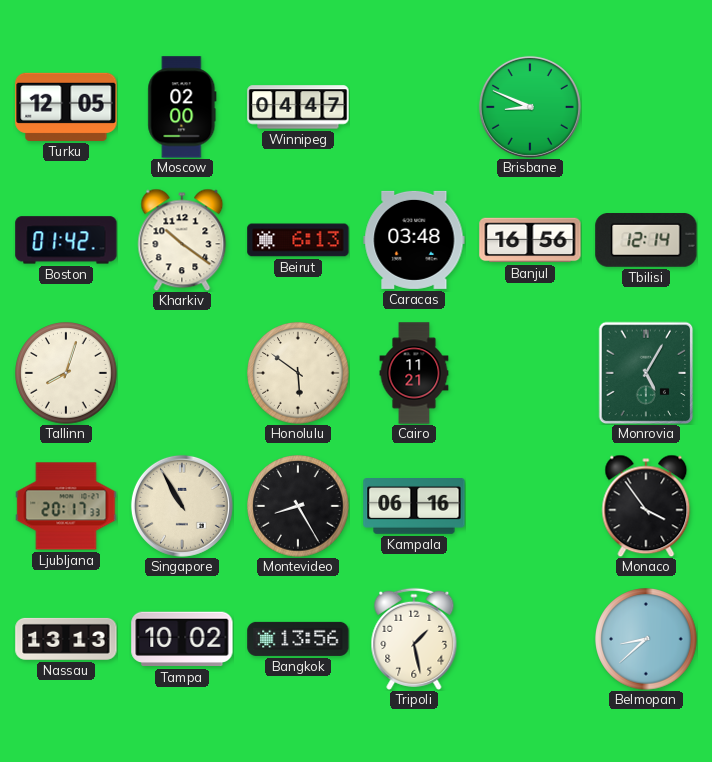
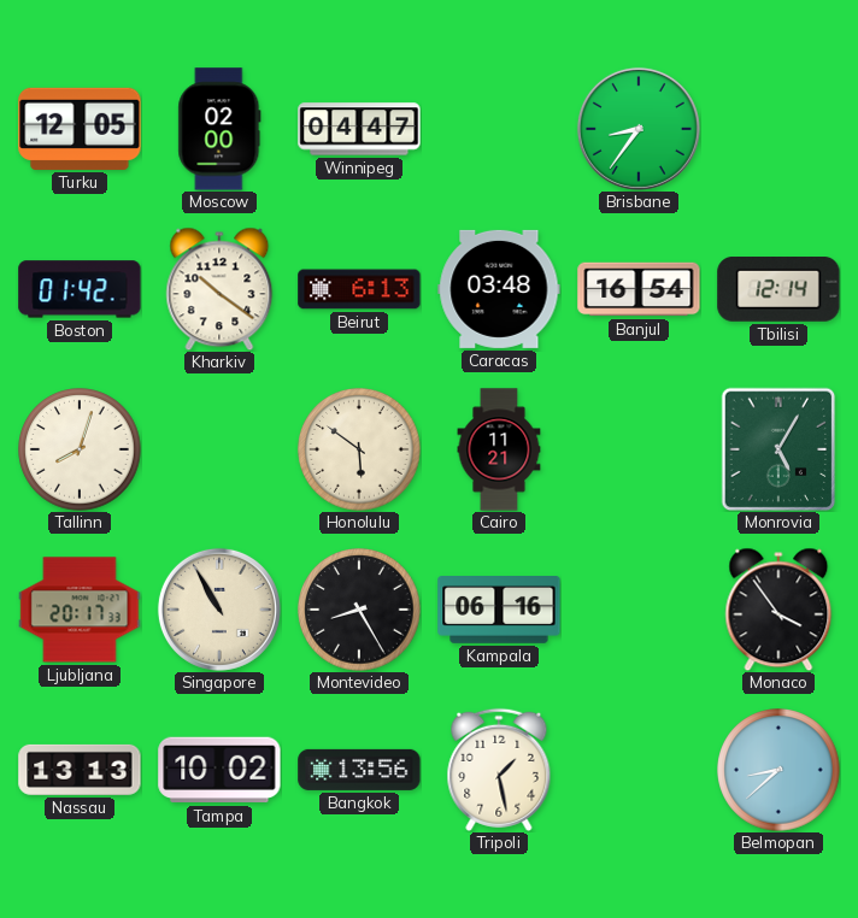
Brisbane: 8:49 -> 8:36 (639, 129)
Banjul: 16:56 -> 16:54 (639, 289)
